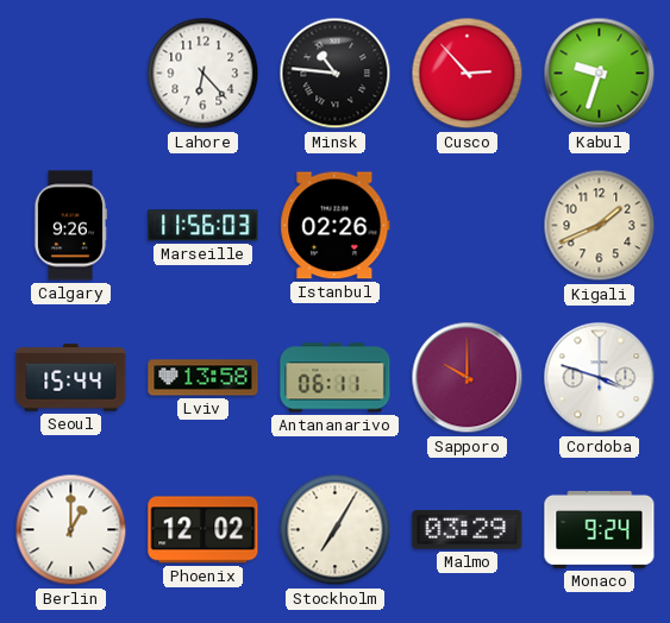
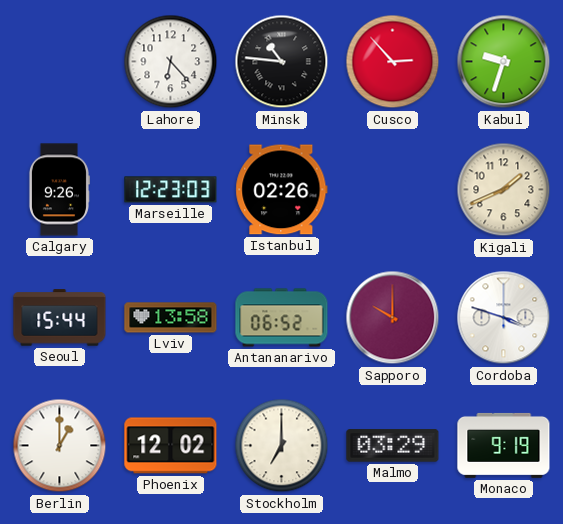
Marseille: 11:56 -> 12:23 (171, 190)
Antananarivo: 06:11 -> 06:52 (282, 318)
Stockholm: 7:05 -> 7:00 (282, 446)
Monaco: 9:24 -> 9:19 (504, 445)
